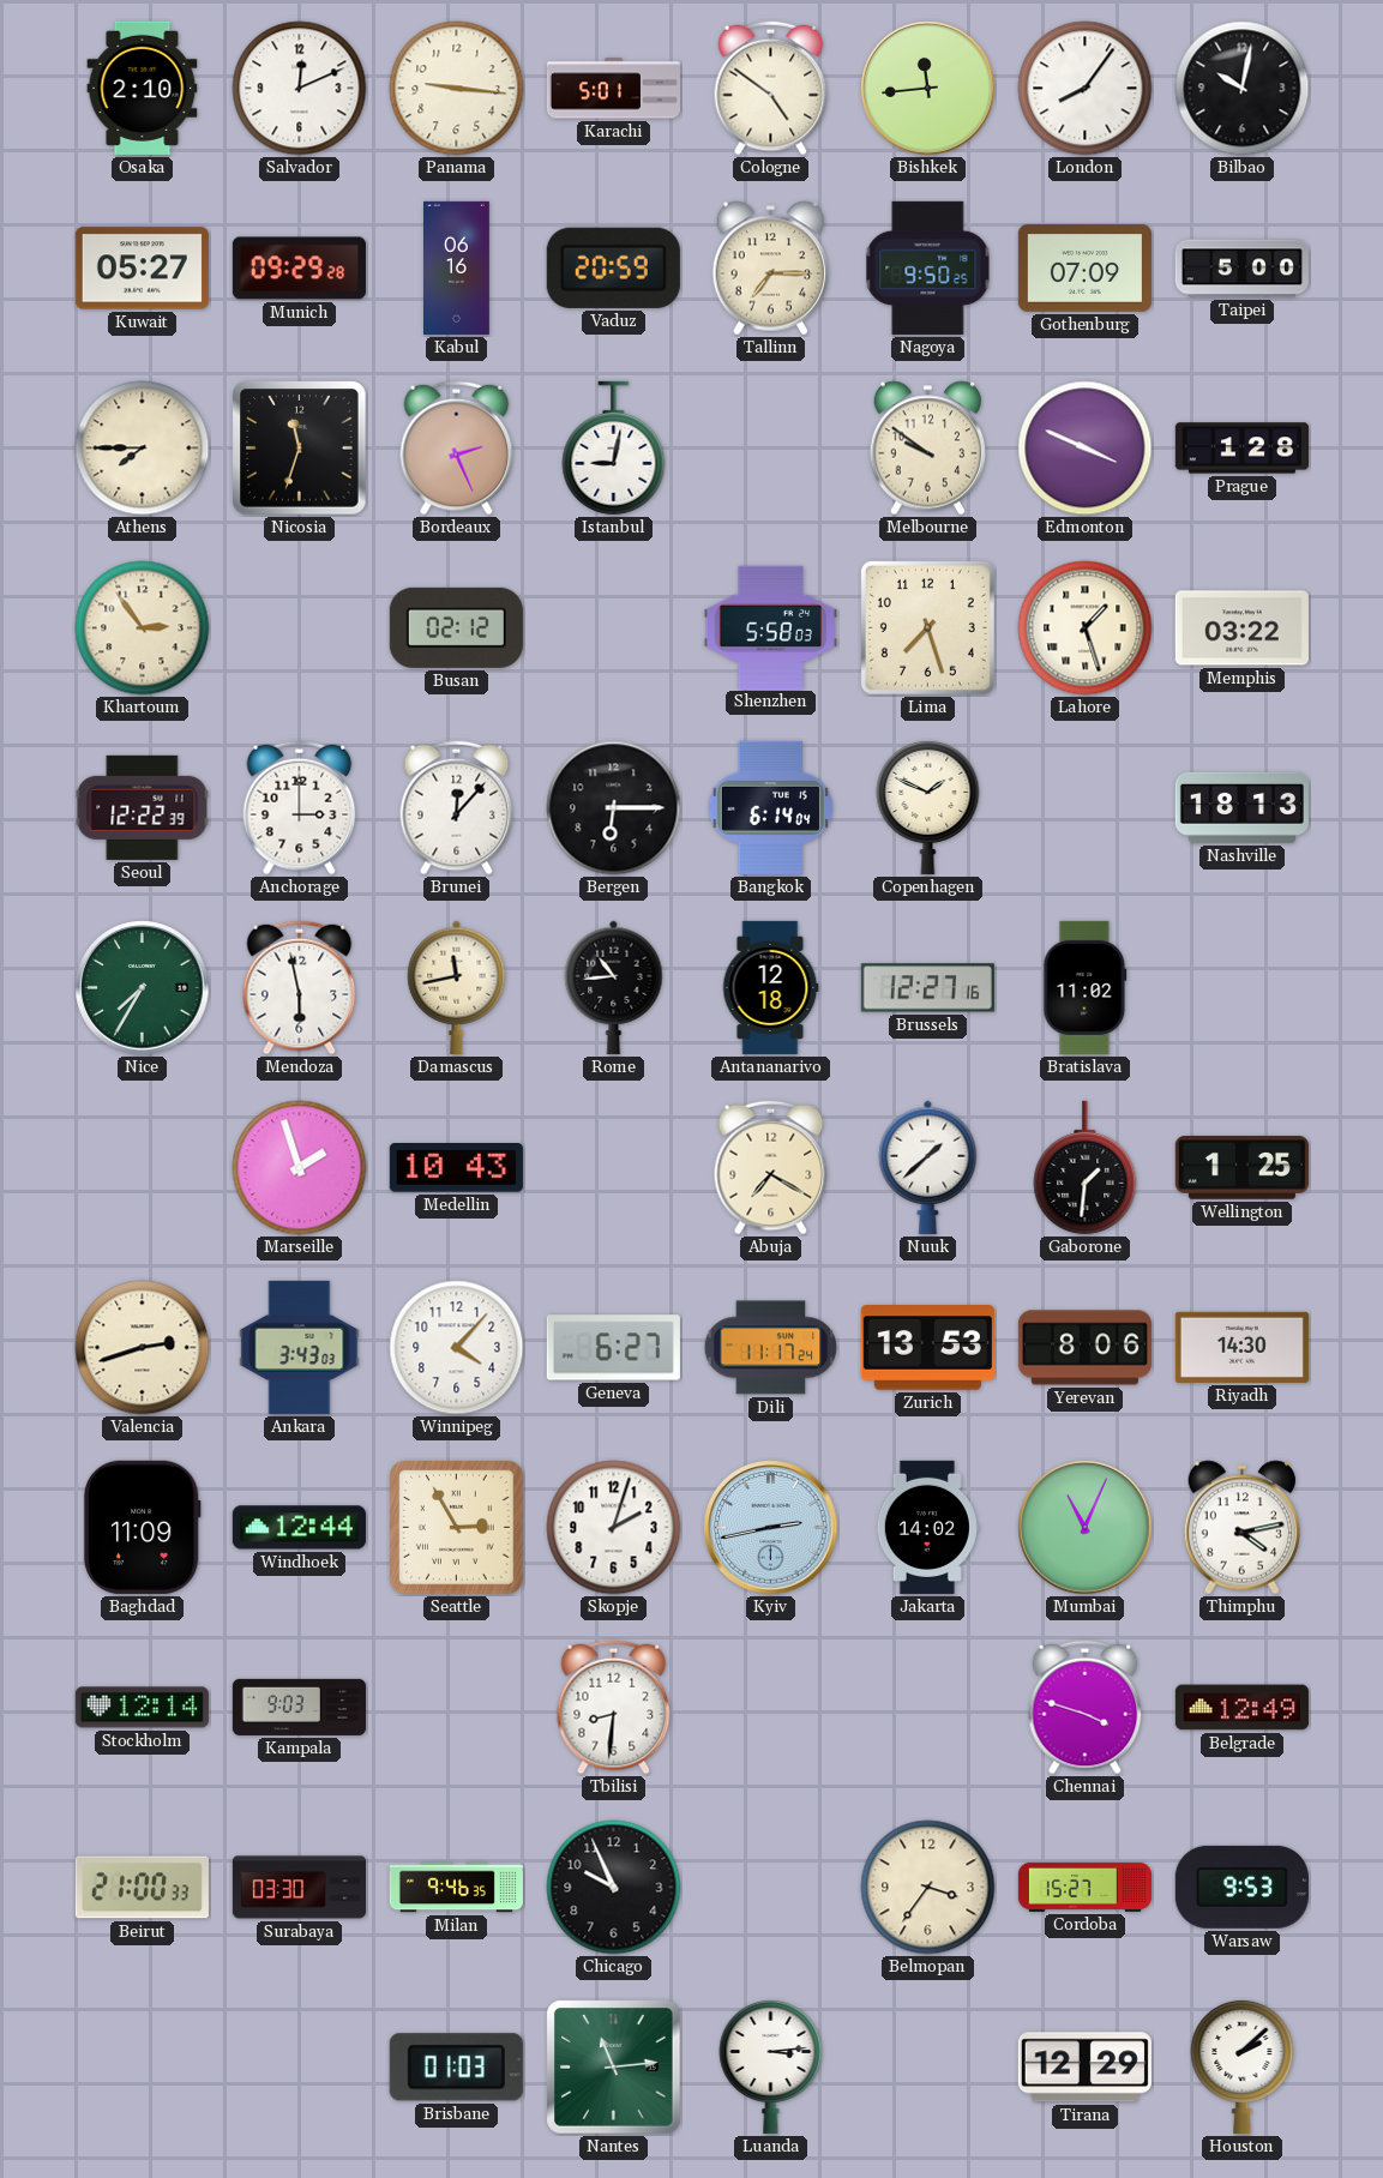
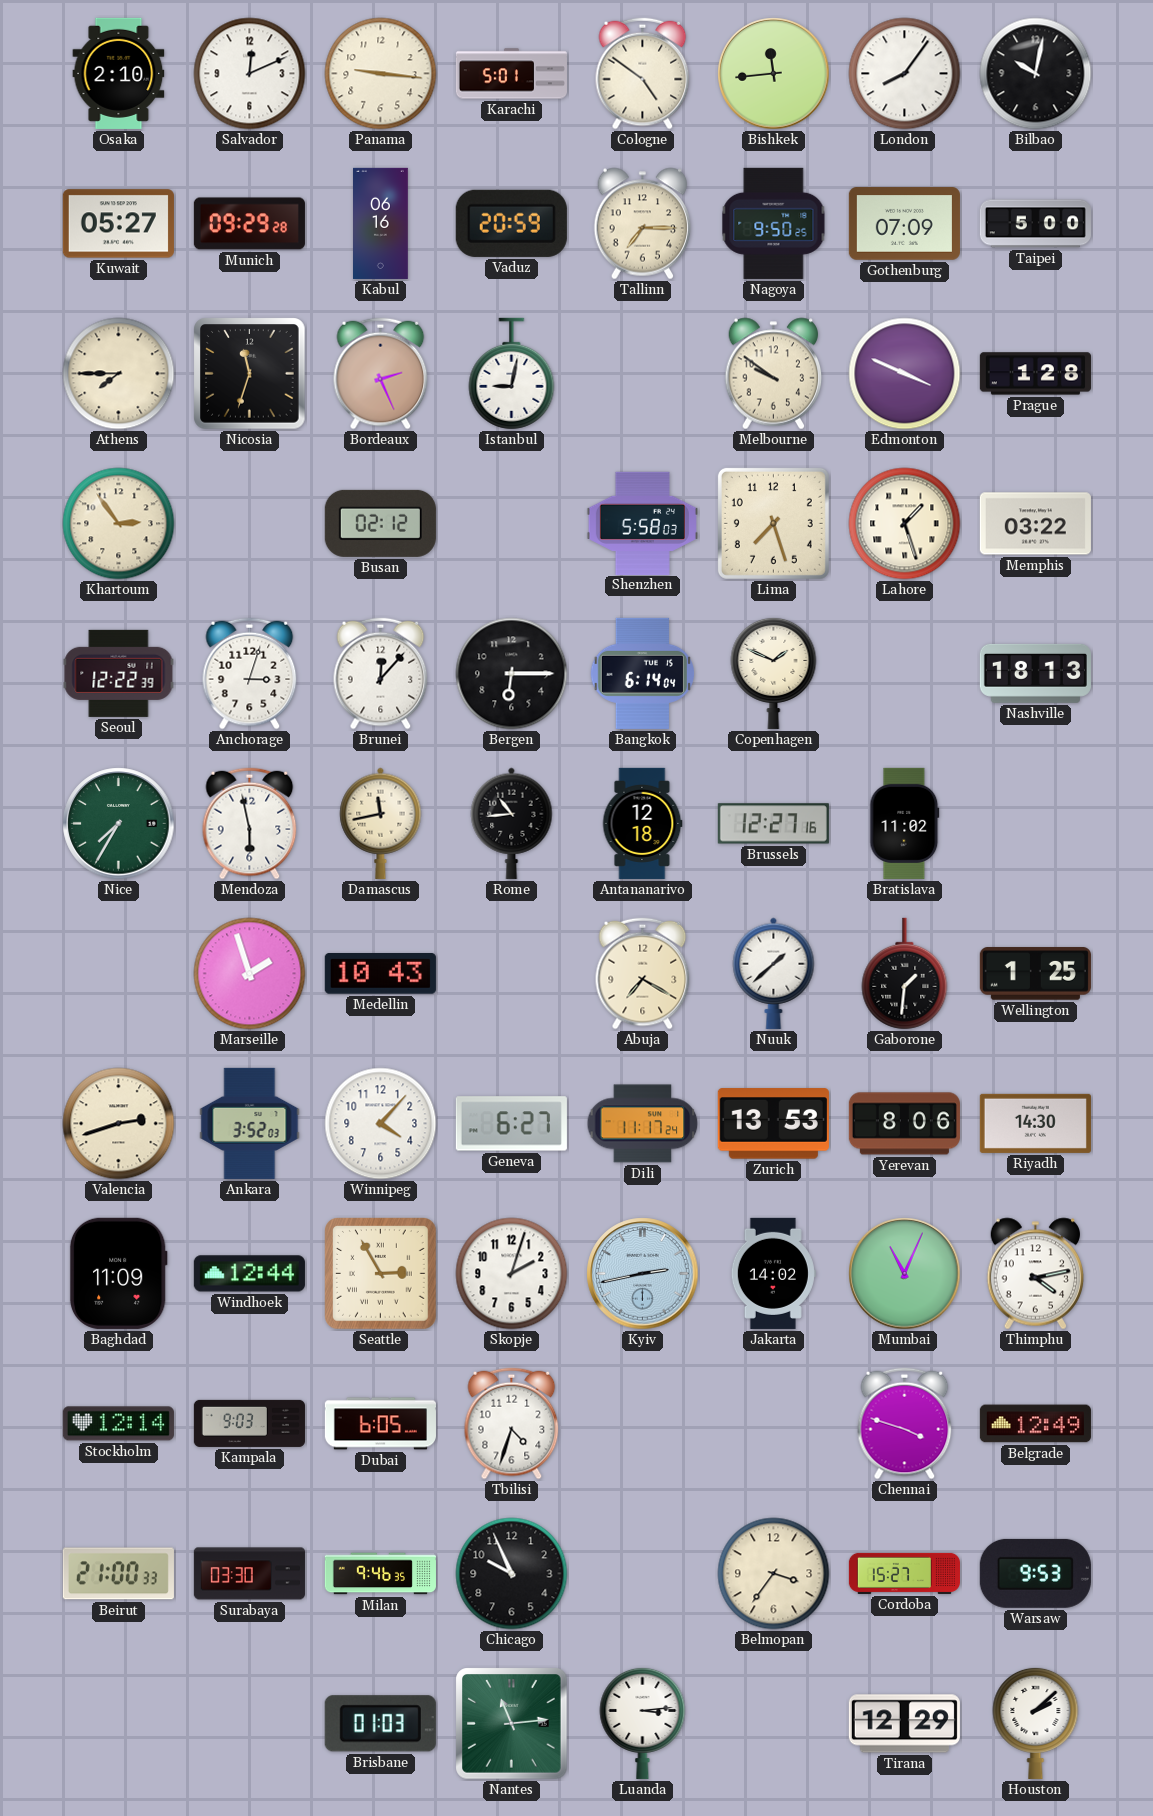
Anchorage: 3:00 -> 3:03 (250, 674)
Ankara: 3:43 -> 3:52 (250, 1123)
Dubai: none -> 6:05 (380, 1424)
Tbilisi: 8:31 -> 4:33 (512, 1424)
